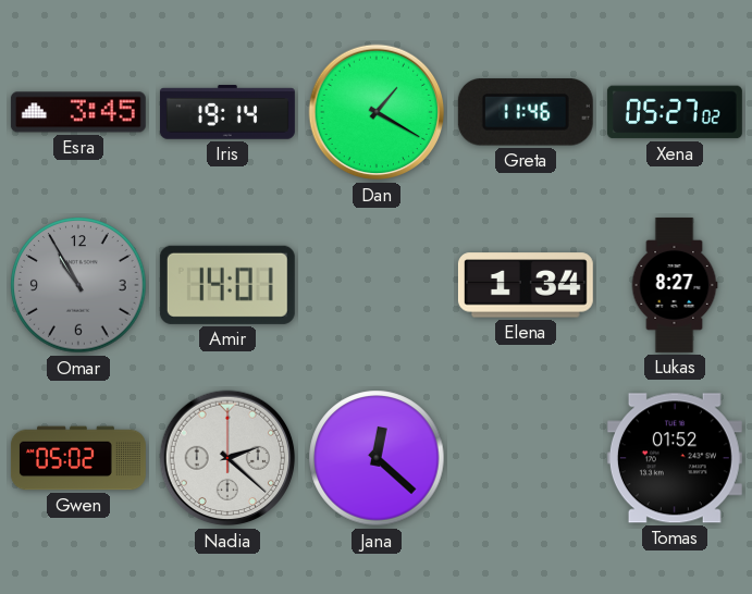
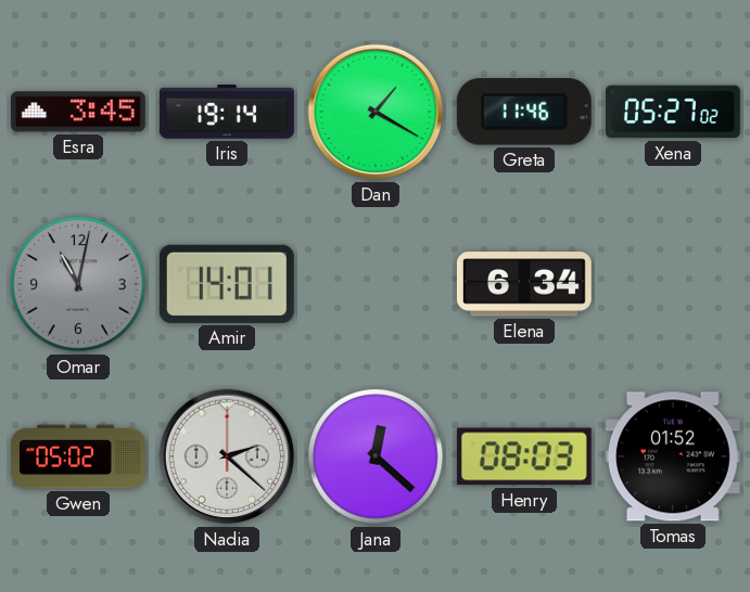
Omar: 10:55 -> 11:02 (78, 284)
Elena: 1:34 -> 6:34 (524, 284)
Lukas: 8:27 -> none (675, 285)
Henry: none -> 08:03 (524, 456)
